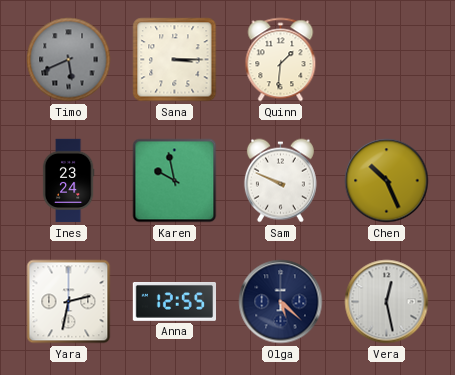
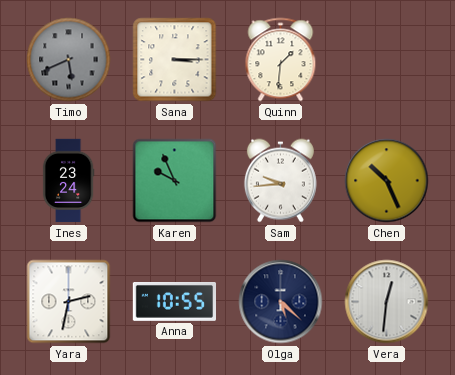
Karen: 9:58 -> 9:56 (175, 181)
Sam: 9:49 -> 9:44 (280, 181)
Anna: 12:55 -> 10:55 (174, 302)
Vera: 12:28 -> 12:31 (387, 302)
